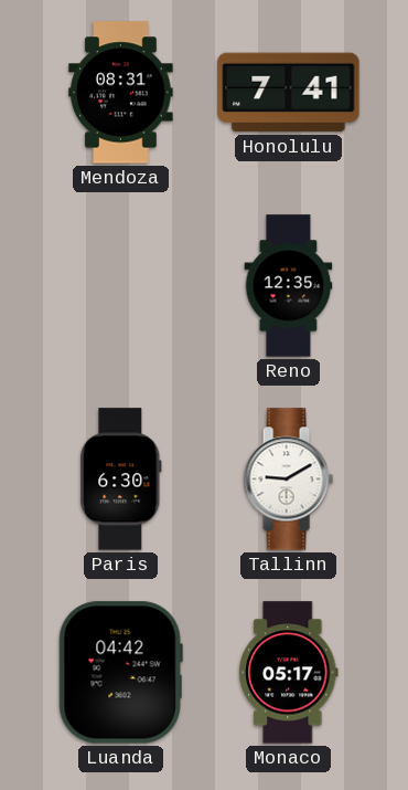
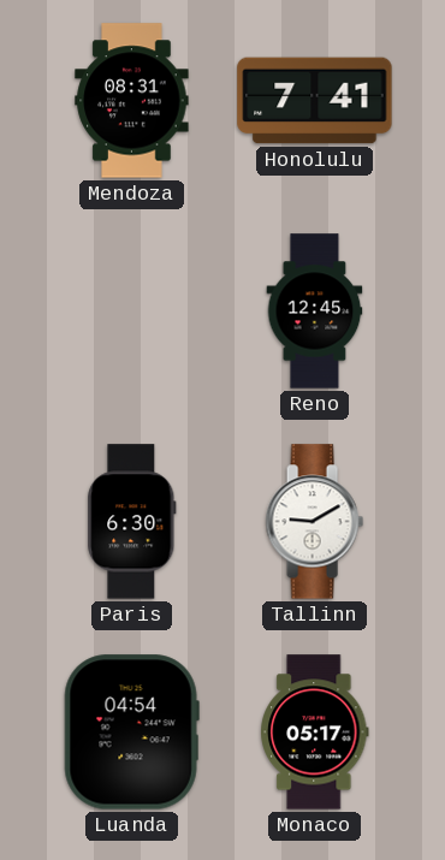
Reno: 12:35 -> 12:45 (315, 312)
Luanda: 04:42 -> 04:54 (131, 733)
